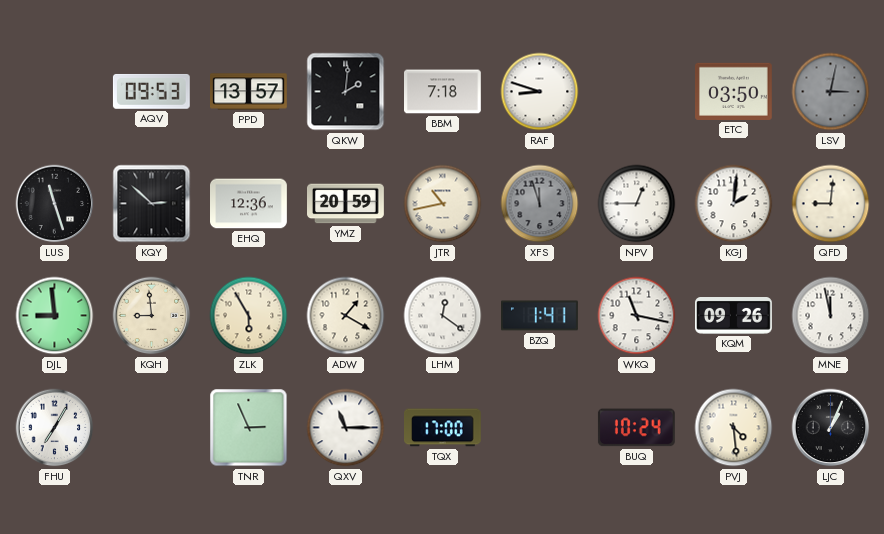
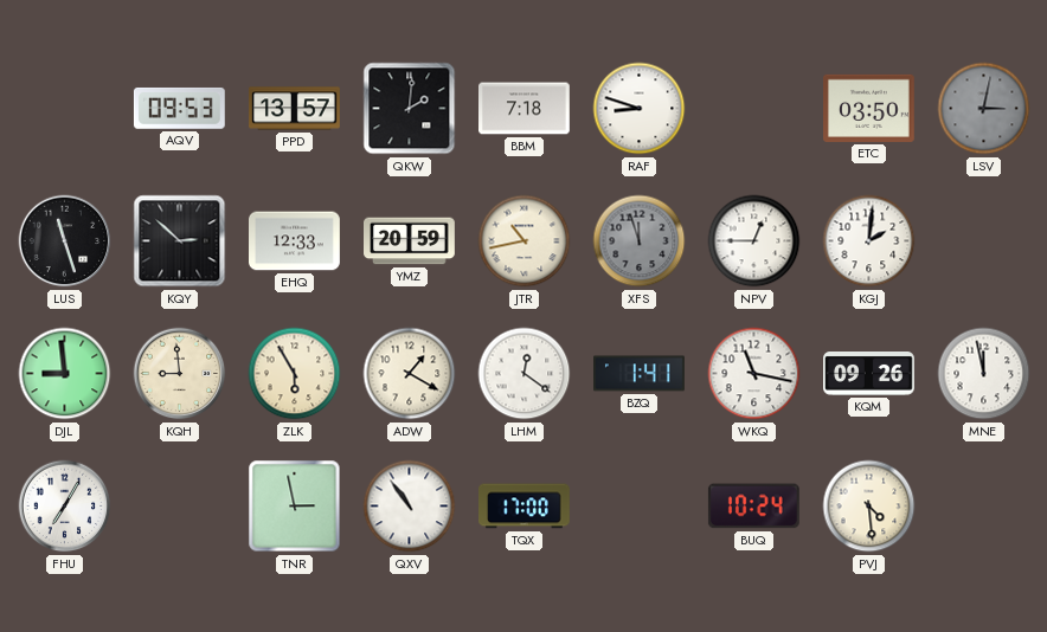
EHQ: 12:36 -> 12:33 (295, 241)
QFD: 9:01 -> none (831, 204)
TNR: 2:56 -> 2:58 (295, 507)
QXV: 11:15 -> 10:54 (410, 507)
LJC: 1:04 -> none (831, 428)
